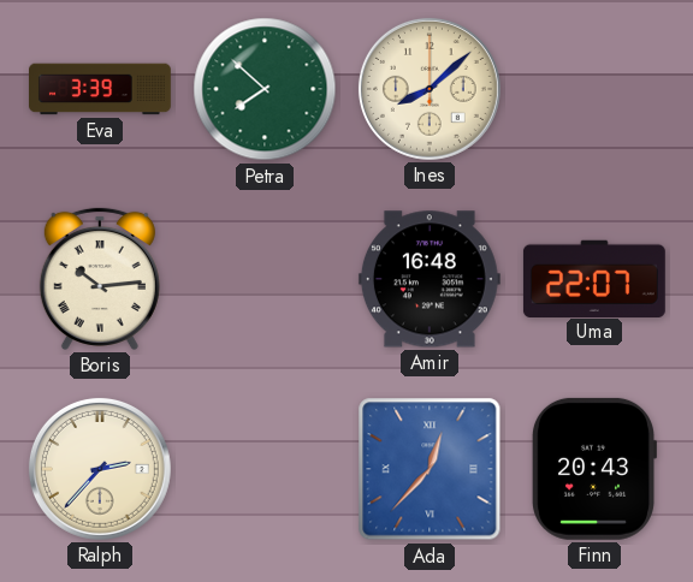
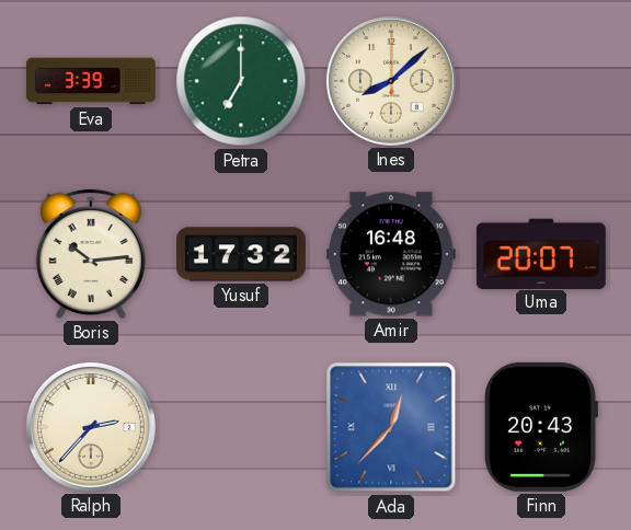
Petra: 7:52 -> 7:00 (241, 81)
Yusuf: none -> 17:32 (242, 254)
Uma: 22:07 -> 20:07 (541, 253)
